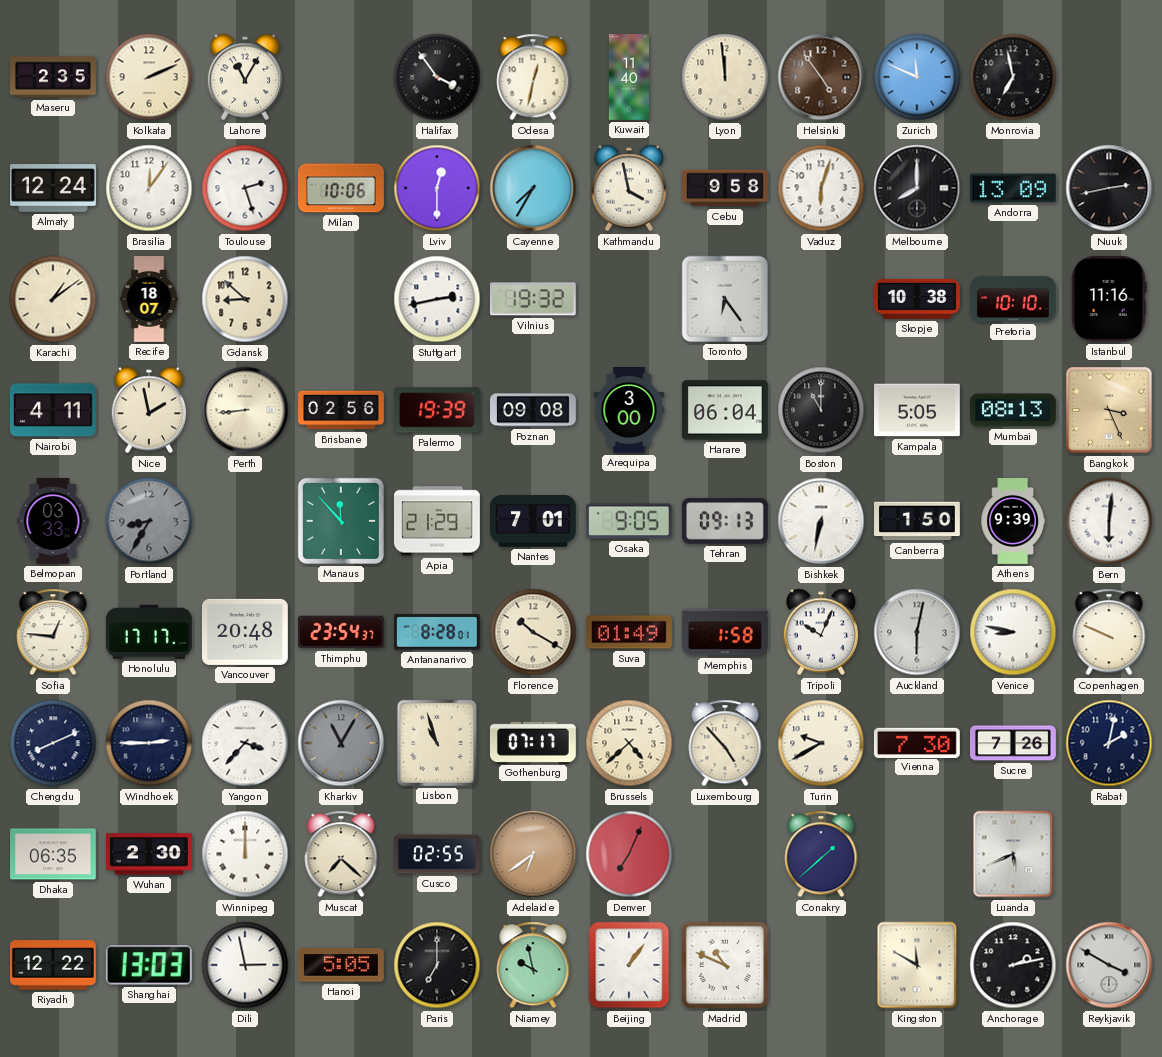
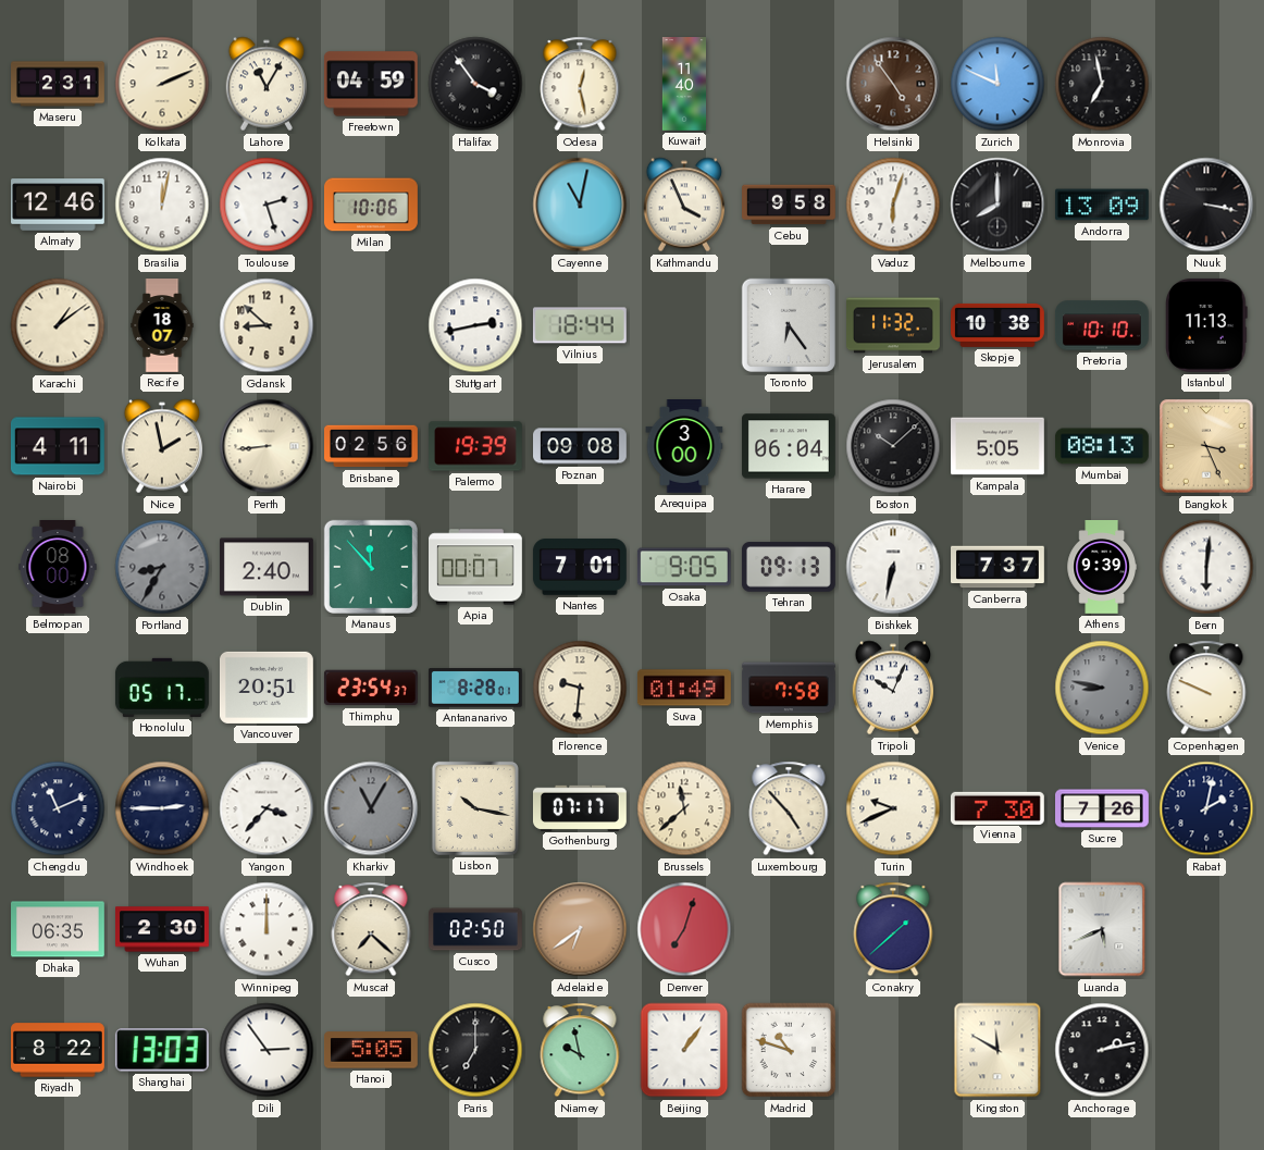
Maseru: 2:35 -> 2:31 (59, 84)
Freetown: none -> 04:59 (371, 84)
Odesa: 12:32 -> 12:28 (580, 84)
Lyon: 11:59 -> none (725, 77)
Almaty: 12:24 -> 12:46 (59, 205)
Brasilia: 12:06 -> 12:02 (162, 205)
Lviv: 12:30 -> none (437, 188)
Cayenne: 7:35 -> 11:02 (580, 205)
Kathmandu: 3:58 -> 3:56 (684, 205)
Nuuk: 2:43 -> 3:17 (1206, 205)
Vilnius: 19:32 -> 18:44 (580, 325)
Jerusalem: none -> 11:32 (894, 325)
Istanbul: 11:16 -> 11:13 (1207, 325)
Boston: 11:00 -> 10:08 (893, 446)
Belmopan: 03:33 -> 08:00 (58, 568)
Dublin: none -> 2:40 (268, 567)
Apia: 21:29 -> 00:07 (476, 567)
Canberra: 1:50 -> 7:37 (999, 567)
Sofia: 12:46 -> none (53, 632)
Honolulu: 17:17 -> 05:17 (162, 688)
Vancouver: 20:48 -> 20:51 (267, 688)
Florence: 10:20 -> 9:31 (580, 688)
Memphis: 1:58 -> 7:58 (789, 688)
Auckland: 6:02 -> none (917, 632)
Venice dial: white -> grey (1102, 688)
Chengdu: 8:11 -> 11:11 (58, 808)
Lisbon: 10:57 -> 10:17 (475, 808)
Brussels: 4:38 -> 11:38 (684, 808)
Turin: 9:40 -> 9:41 (893, 808)
Cusco: 02:55 -> 02:50 (476, 929)
Denver: 7:04 -> 7:03 (684, 929)
Riyadh: 12:22 -> 8:22 (59, 1050)
Dili: 2:58 -> 2:54 (267, 1050)
Madrid: 10:49 -> 10:48 (789, 1050)
Reykjavik: 3:50 -> none (1109, 965)
